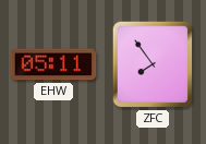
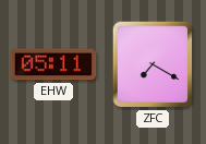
ZFC: 7:54 -> 7:20 (153, 64)
